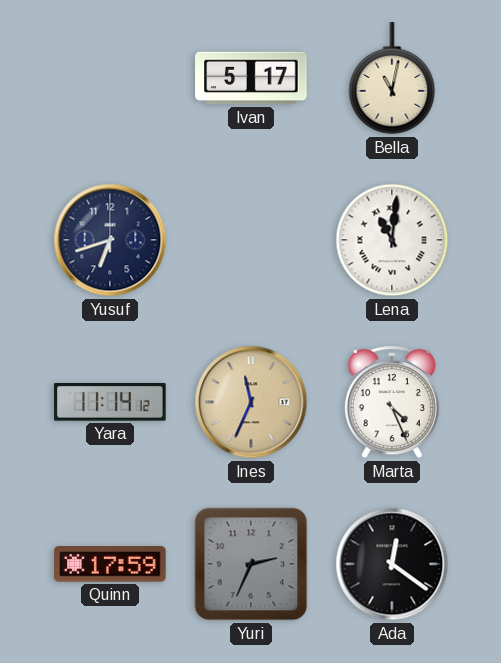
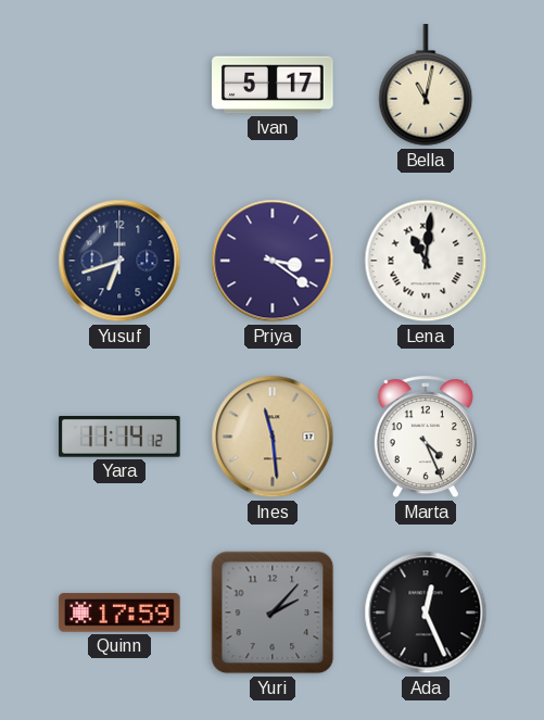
Priya: none -> 3:21 (273, 261)
Ines: 11:34 -> 11:29 (273, 437)
Yuri: 2:34 -> 2:07 (273, 612)
Ada: 12:21 -> 12:26 (426, 612)
